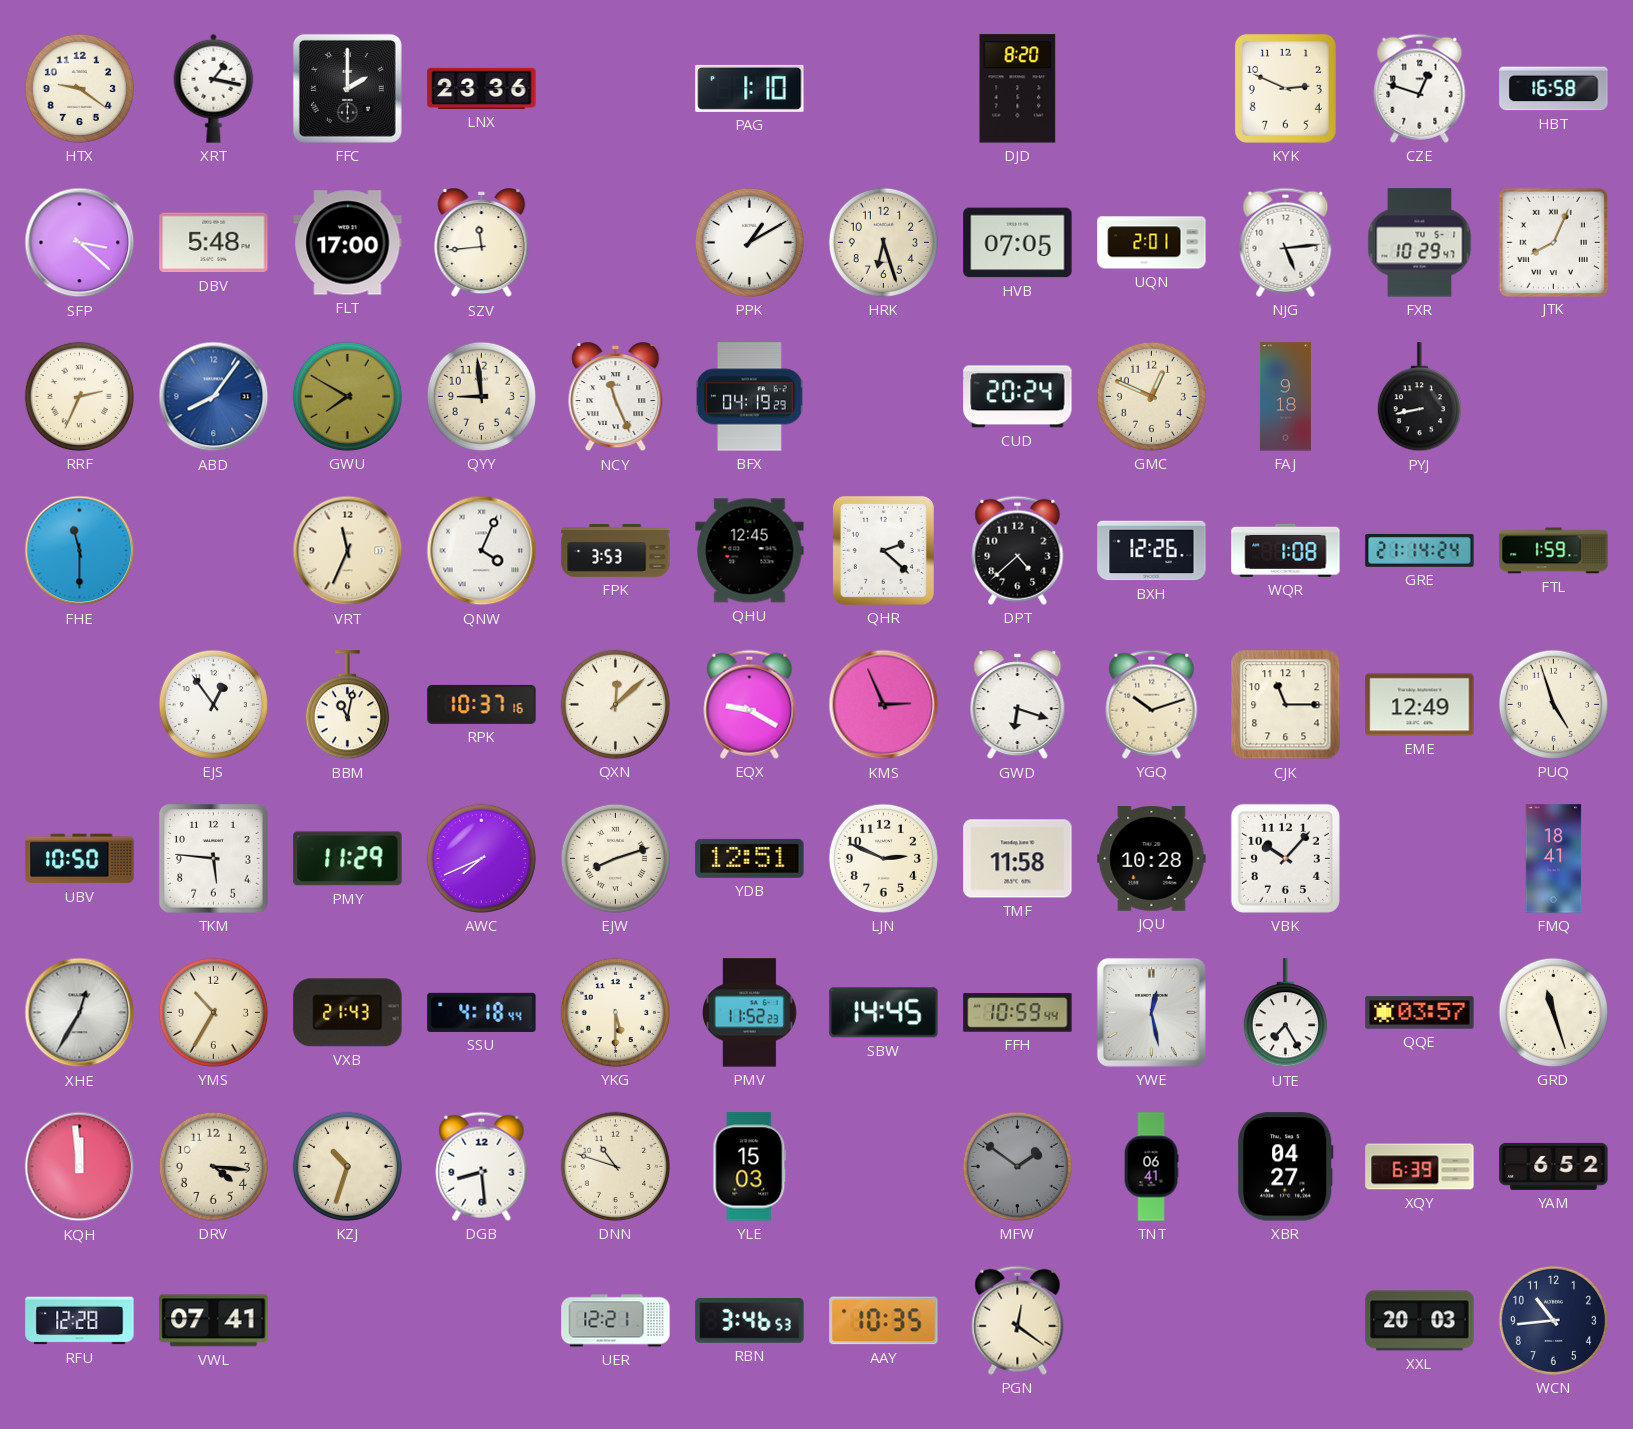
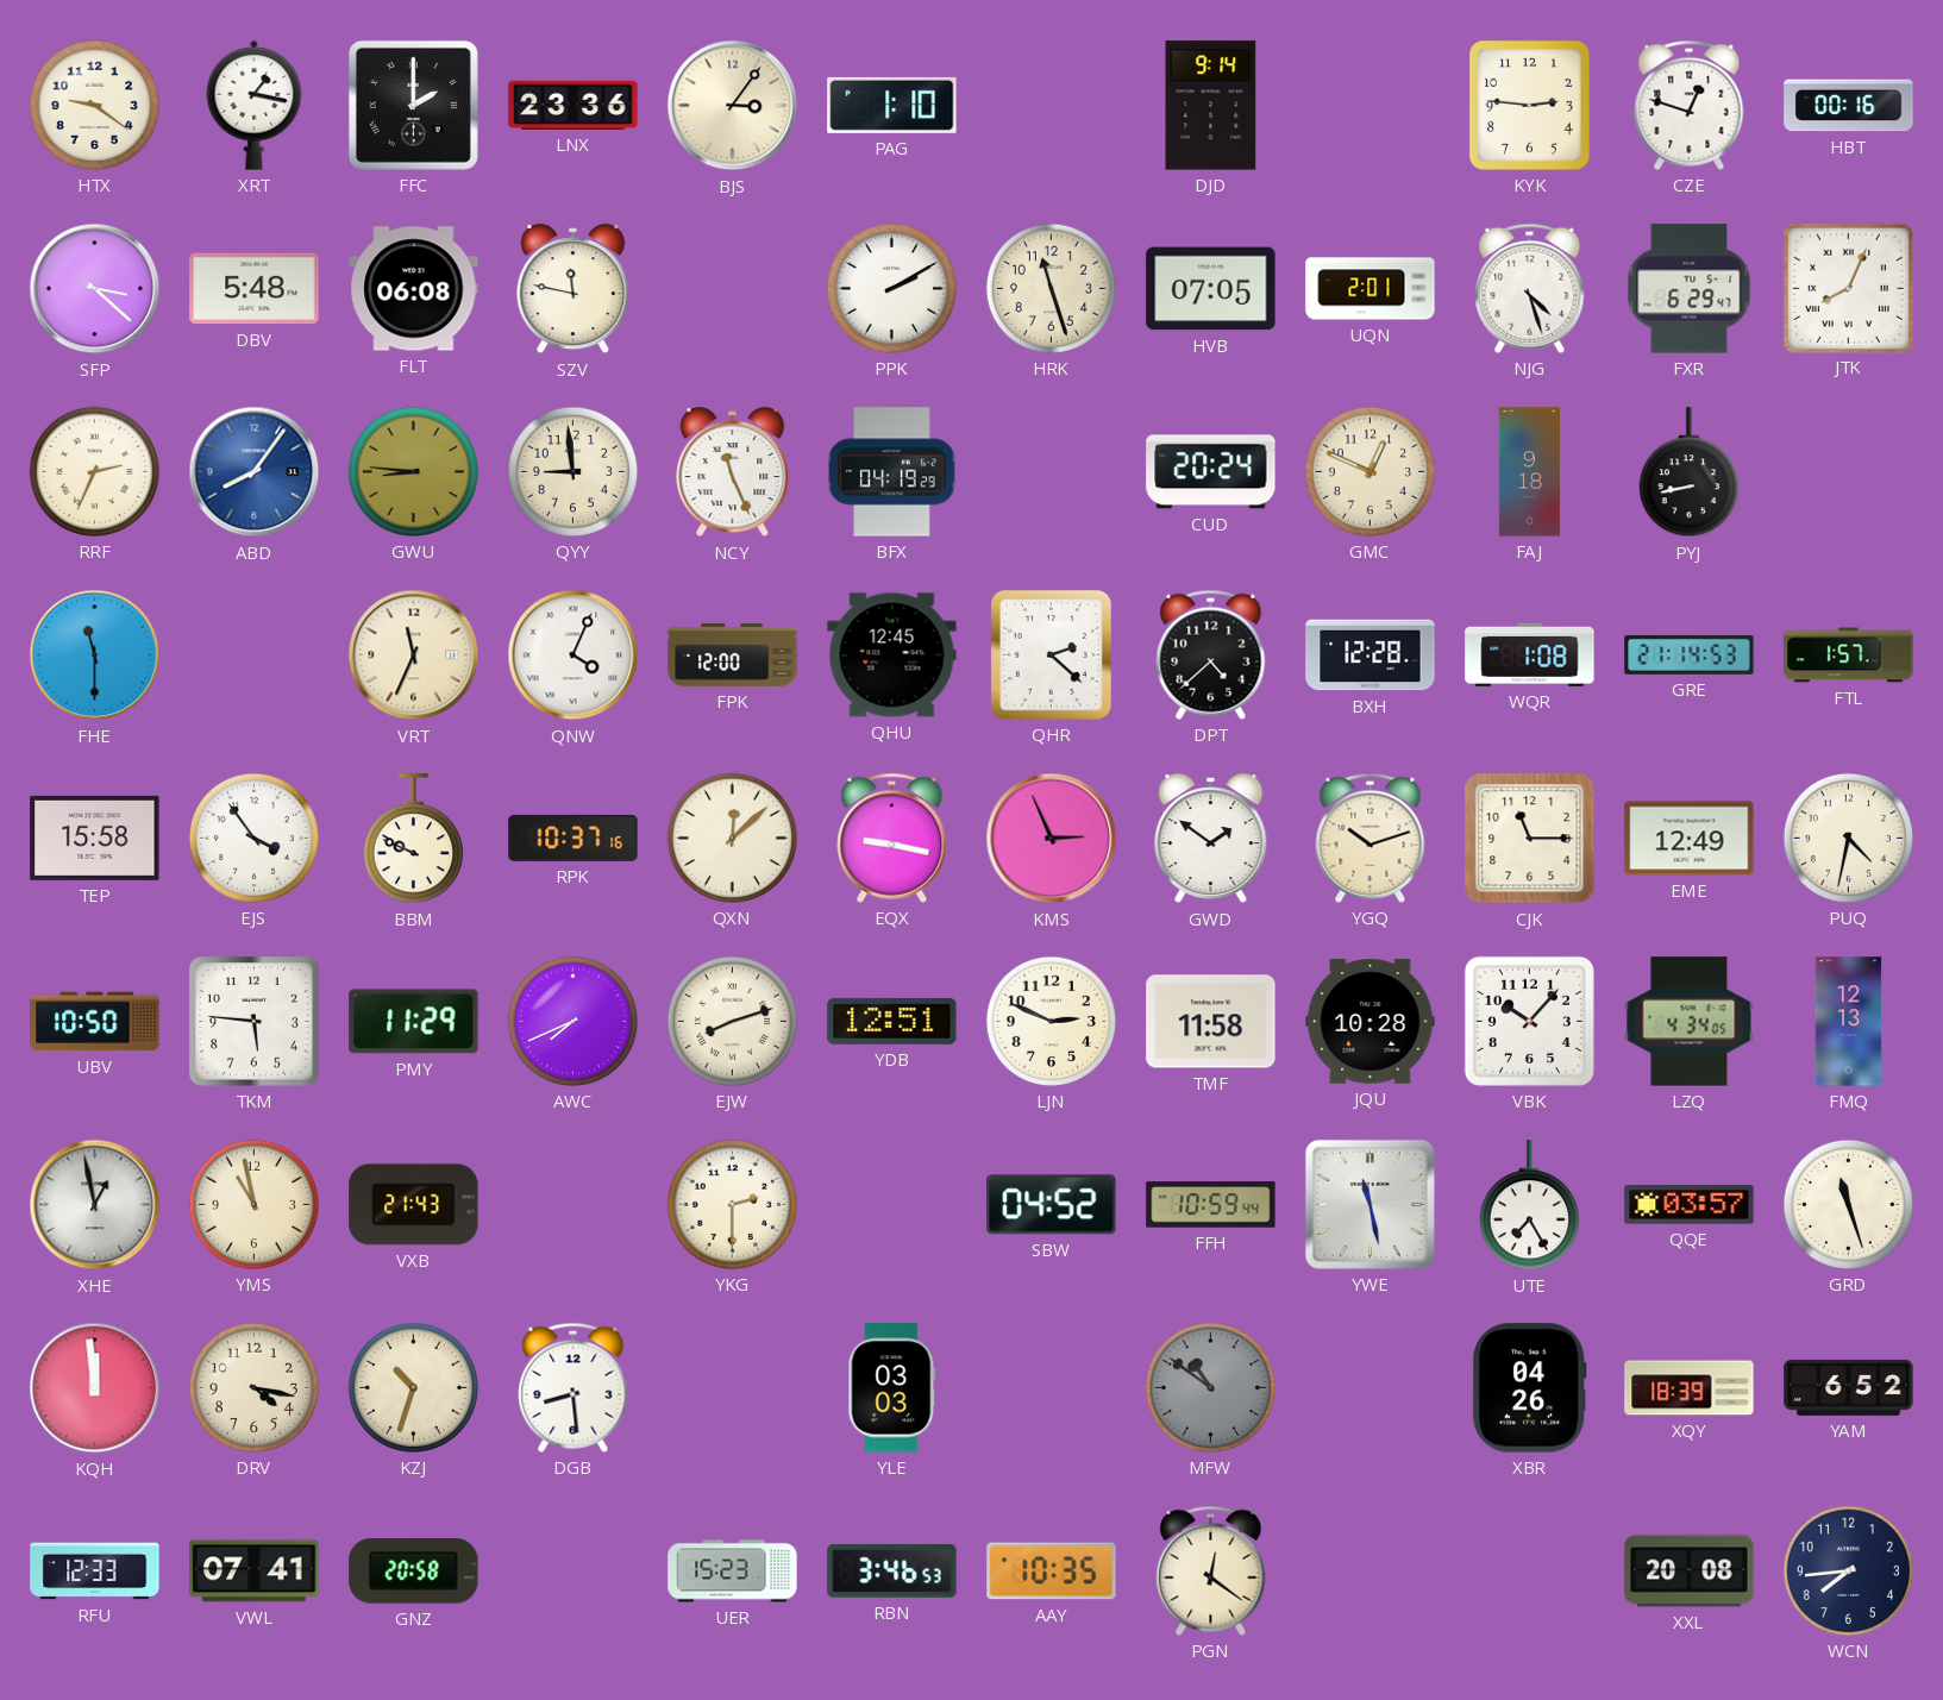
BJS: none -> 3:06 (733, 106)
DJD: 8:20 -> 9:14 (1211, 106)
KYK: 2:49 -> 2:46 (1529, 105)
HBT: 16:58 -> 00:16 (1849, 106)
FLT: 17:00 -> 06:08 (414, 289)
SZV: 11:44 -> 11:47 (574, 289)
PPK: 1:10 -> 2:10 (891, 288)
HRK: 6:27 -> 11:27 (1051, 288)
NJG: 5:14 -> 4:27 (1530, 288)
FXR: 10:29 -> 6:29 (1690, 289)
GWU: 7:50 -> 8:46 (413, 471)
FPK: 3:53 -> 12:00 (733, 654)
BXH: 12:26 -> 12:28 (1371, 655)
GRE: 21:14:24 -> 21:14:53 (1690, 654)
FTL: 1:59 -> 1:57 (1849, 655)
TEP: none -> 15:58 (95, 838)
EJS: 12:54 -> 3:54 (253, 838)
BBM: 11:02 -> 9:49 (413, 839)
EQX: 9:20 -> 9:17 (892, 838)
GWD: 6:18 -> 1:51 (1211, 839)
PUQ: 4:57 -> 4:32 (1848, 838)
LZQ: none -> 4:34 (1690, 1022)
FMQ: 18:41 -> 12:13 (1849, 1022)
XHE: 12:35 -> 12:58 (95, 1205)
YMS: 10:35 -> 10:58 (253, 1204)
SSU: 4:18 -> none (482, 1012)
YKG: 5:30 -> 2:30 (732, 1204)
PMV: 11:52 -> none (749, 1013)
SBW: 14:45 -> 04:52 (1052, 1205)
YWE: 12:28 -> 11:28 (1369, 1204)
DRV: 4:16 -> 4:17 (253, 1387)
DNN: 10:48 -> none (615, 1166)
YLE: 15:03 -> 03:03 (892, 1388)
MFW: 1:51 -> 10:51 (1210, 1387)
TNT: 06:41 -> none (1151, 1167)
XBR: 04:27 -> 04:26 (1530, 1388)
XQY: 6:39 -> 18:39 (1690, 1388)
RFU: 12:28 -> 12:33 (95, 1572)
GNZ: none -> 20:58 (414, 1572)
UER: 12:21 -> 15:23 (733, 1572)
XXL: 20:03 -> 20:08 (1690, 1572)
WCN: 10:44 -> 7:44 (1848, 1570)
